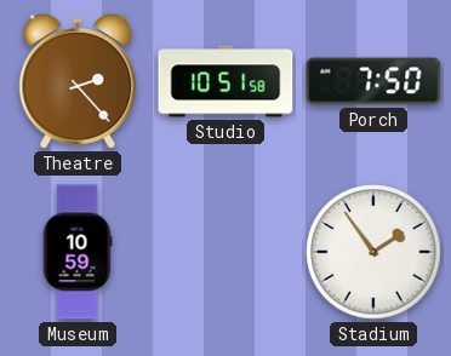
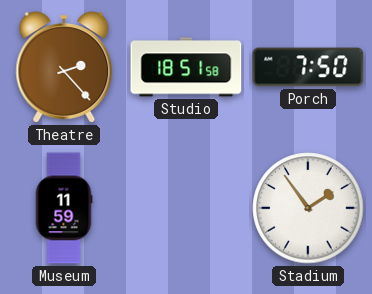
Studio: 10:51 -> 18:51 (186, 67)
Museum: 10:59 -> 11:59 (64, 208)
